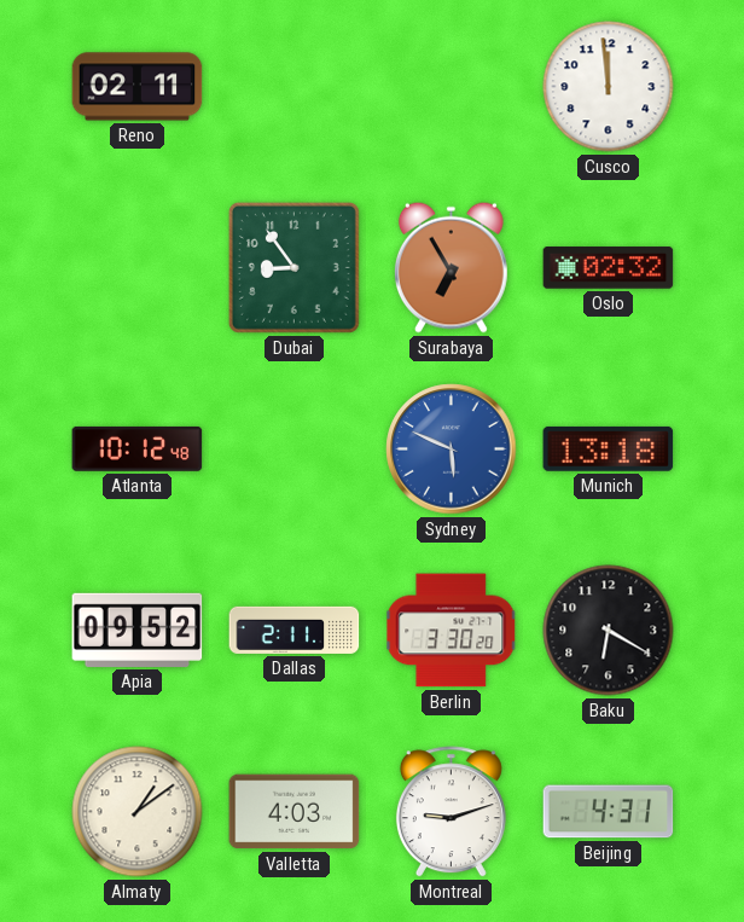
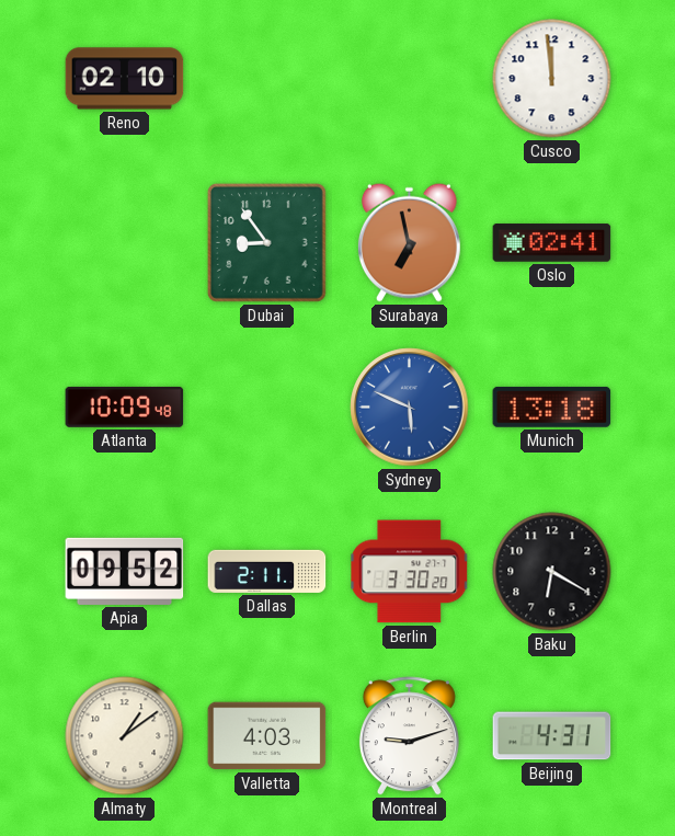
Reno: 02:11 -> 02:10 (125, 79)
Surabaya: 6:55 -> 6:58 (409, 242)
Oslo: 02:32 -> 02:41 (552, 243)
Atlanta: 10:12 -> 10:09 (125, 406)
